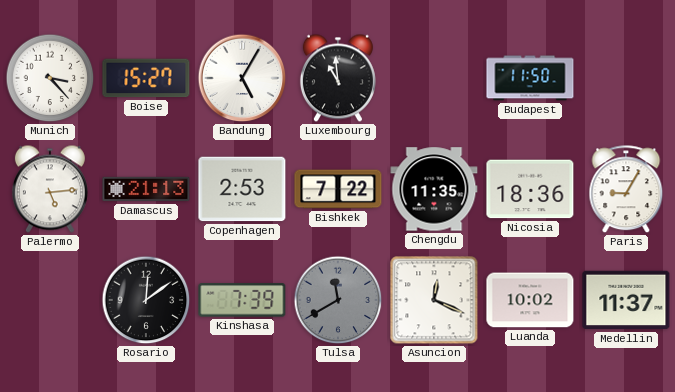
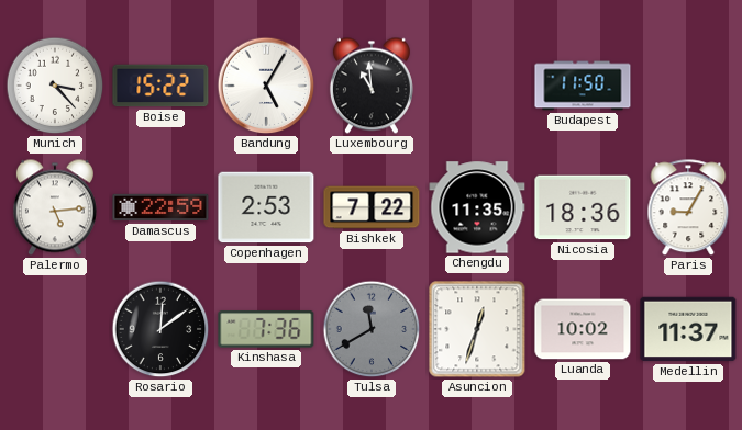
Boise: 15:27 -> 15:22 (160, 86)
Damascus: 21:13 -> 22:59 (160, 207)
Kinshasa: 7:39 -> 7:36 (266, 329)
Asuncion: 12:19 -> 12:33 (477, 329)
